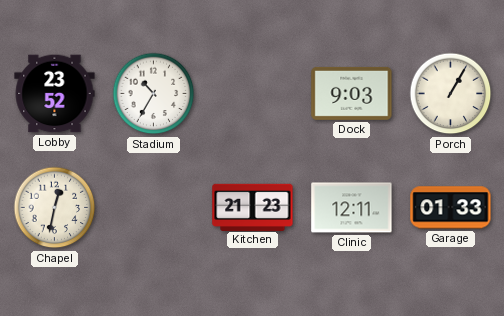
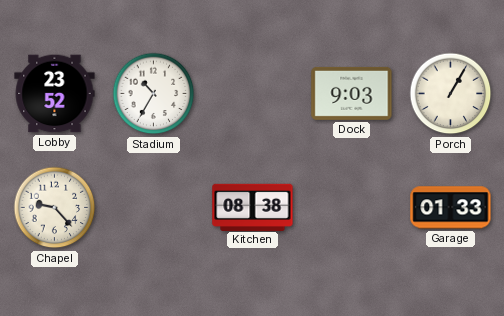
Chapel: 12:32 -> 9:23 (55, 208)
Kitchen: 21:23 -> 08:38 (253, 207)
Clinic: 12:11 -> none (352, 208)
